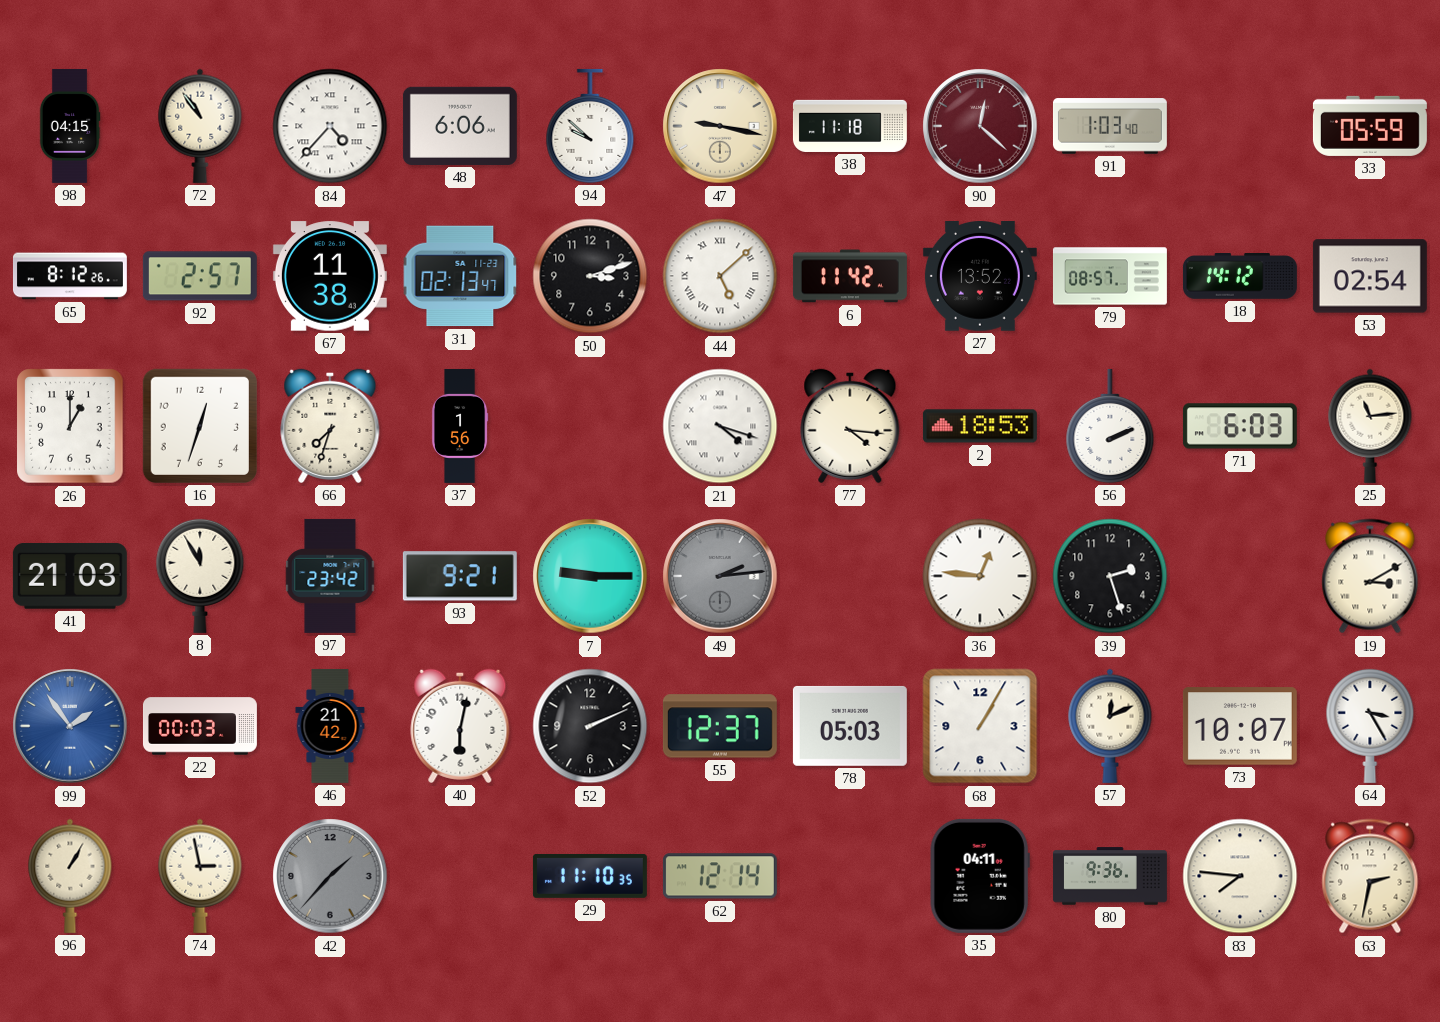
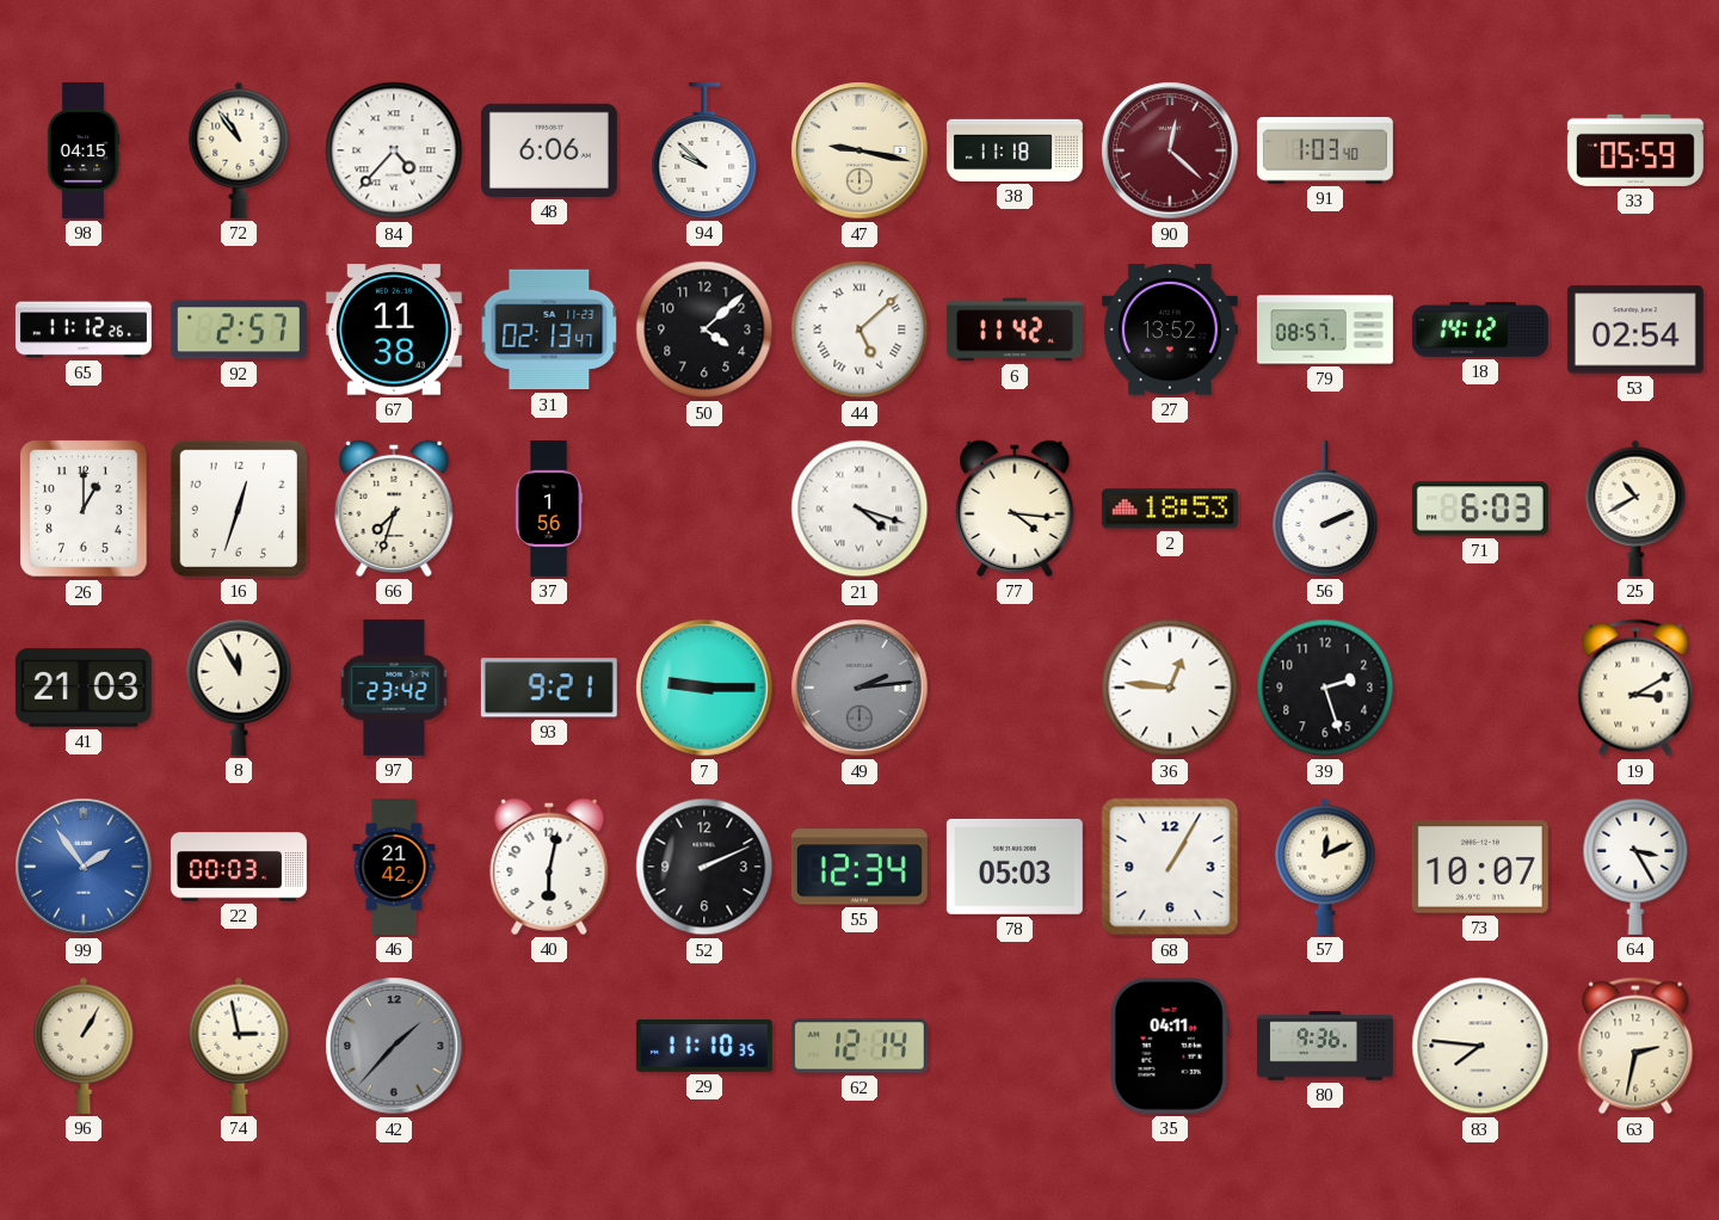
65: 8:12 -> 11:12 (84, 329)
50: 3:12 -> 4:08 (704, 329)
25: 11:14 -> 10:40 (1635, 509)
55: 12:37 -> 12:34 (860, 867)
